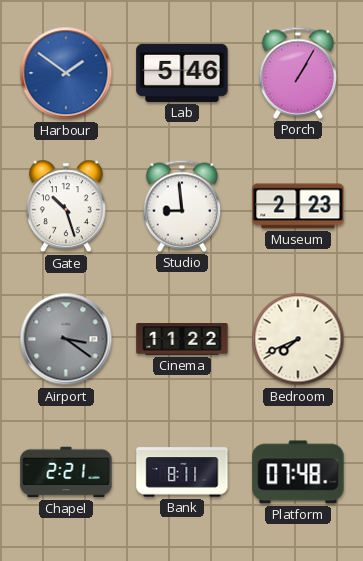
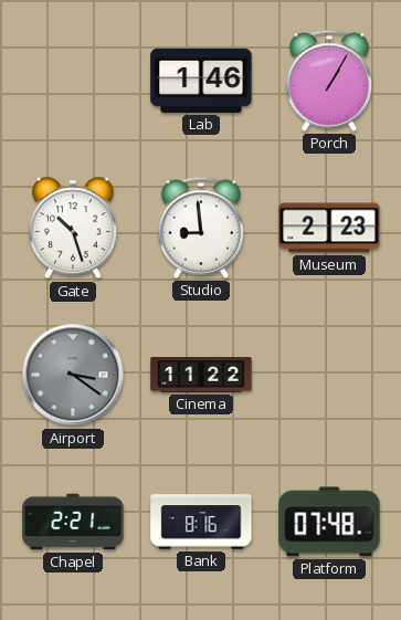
Harbour: 1:51 -> none (66, 73)
Lab: 5:46 -> 1:46 (201, 81)
Bedroom: 7:41 -> none (298, 339)
Bank: 8:11 -> 8:16 (201, 522)
